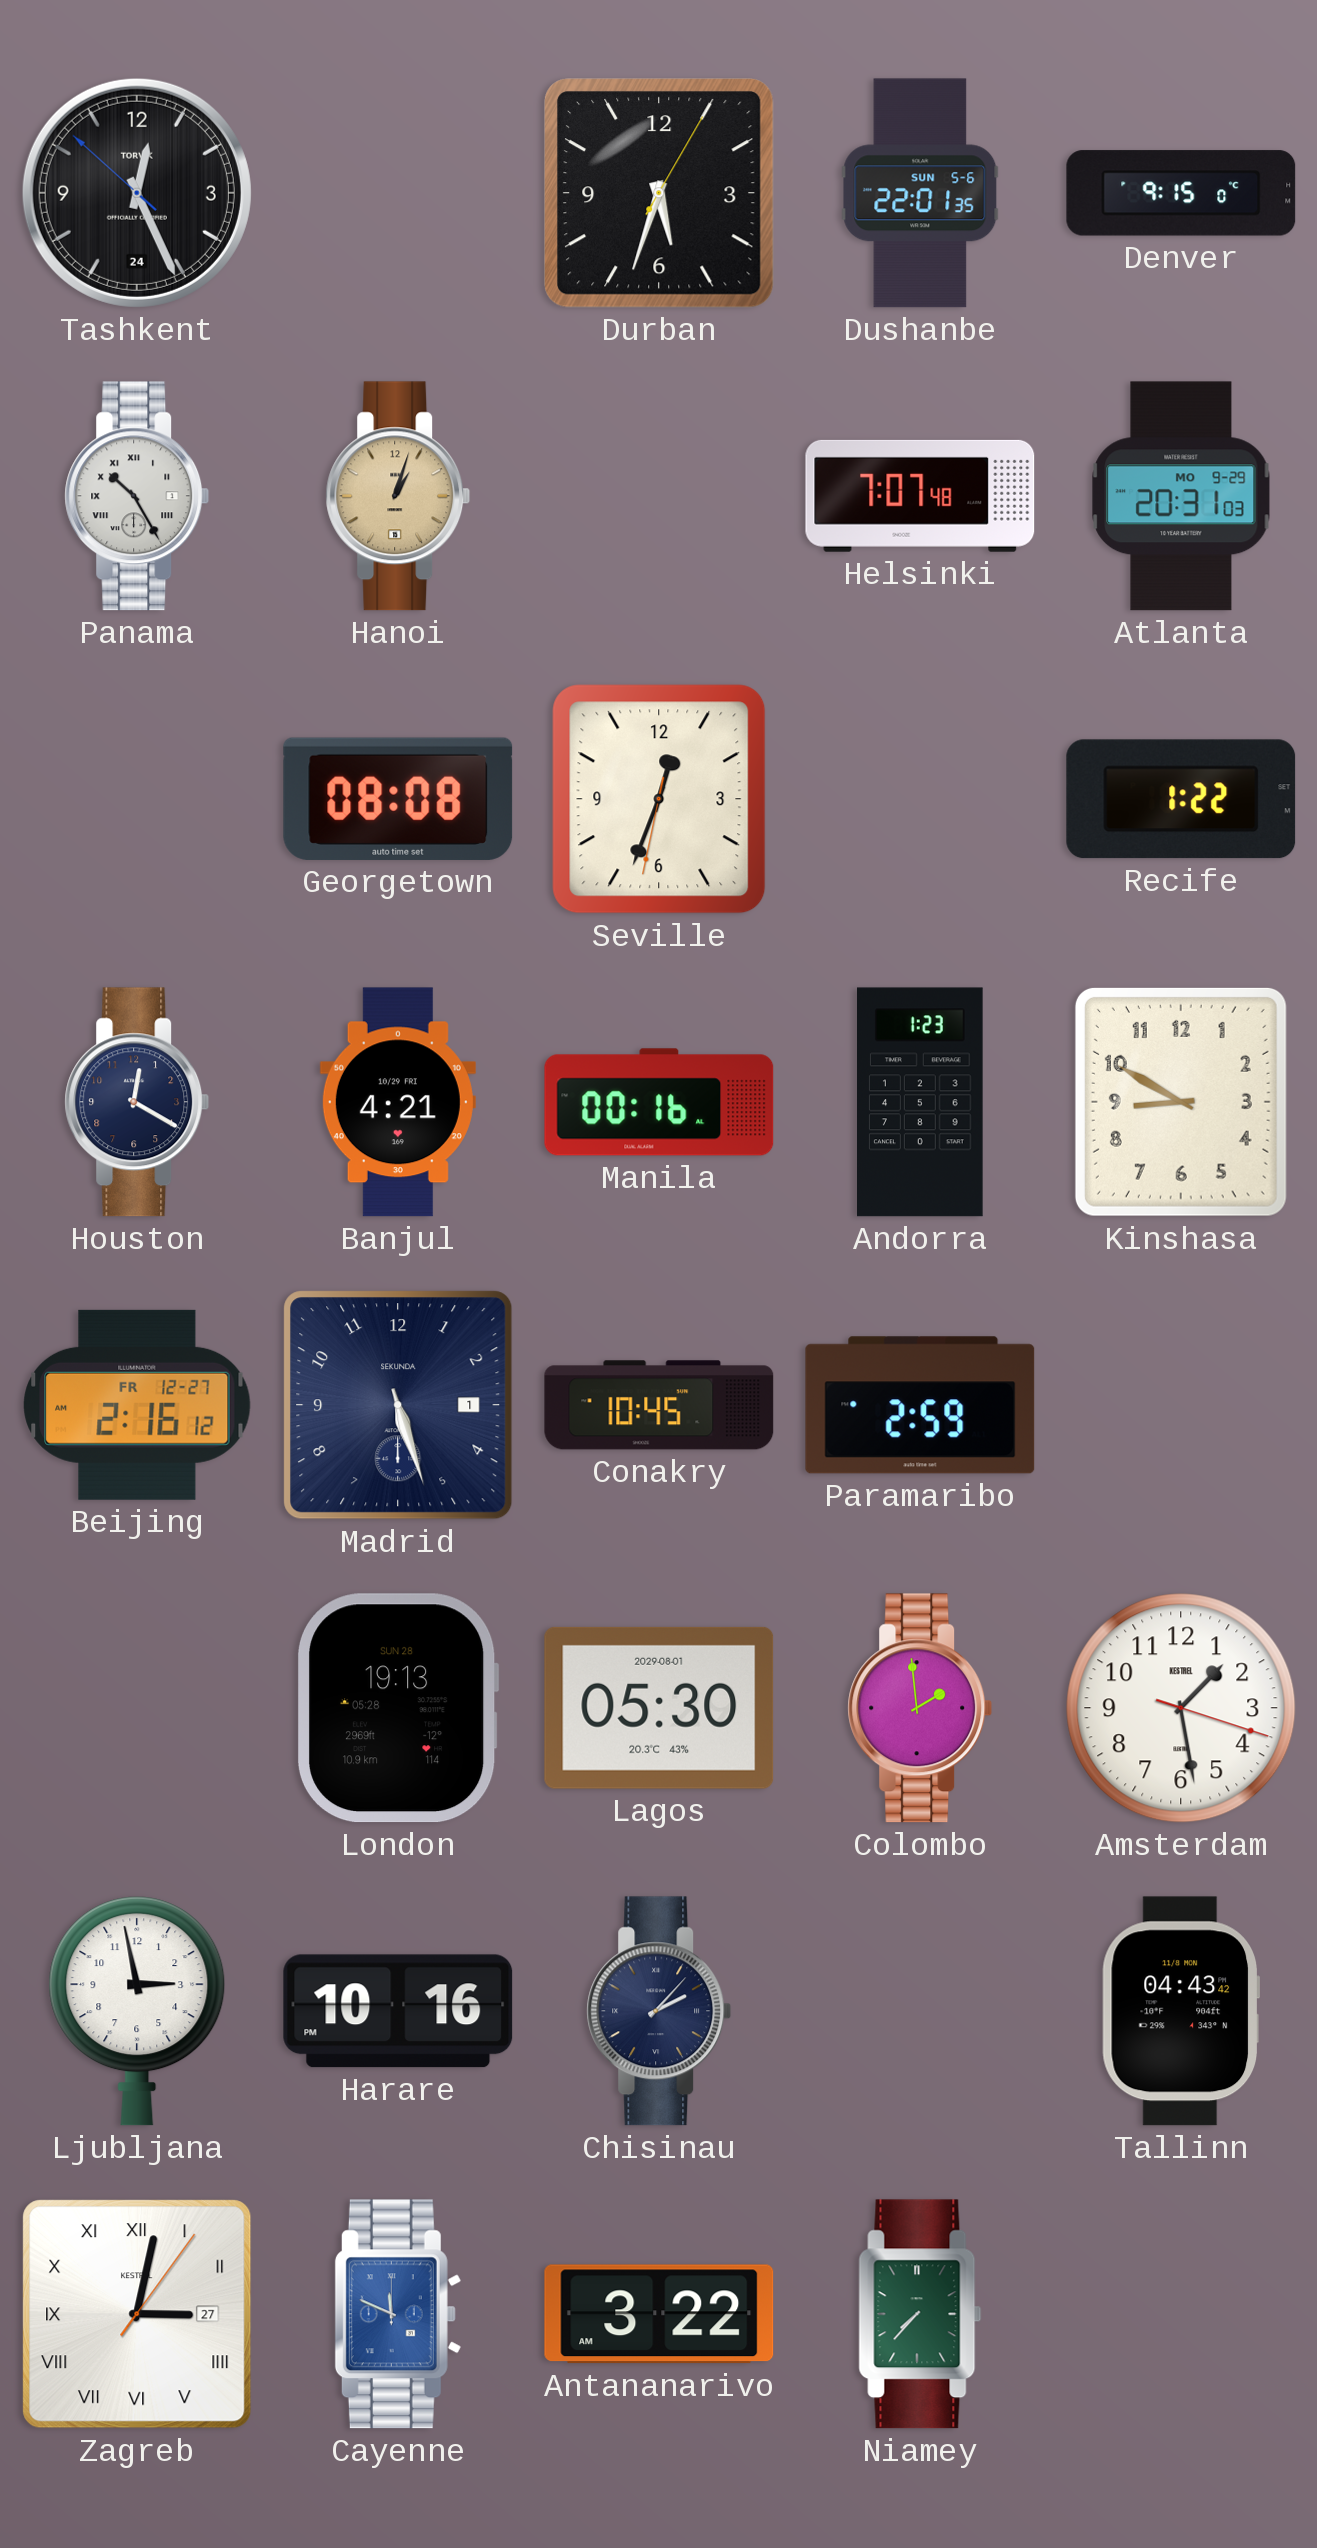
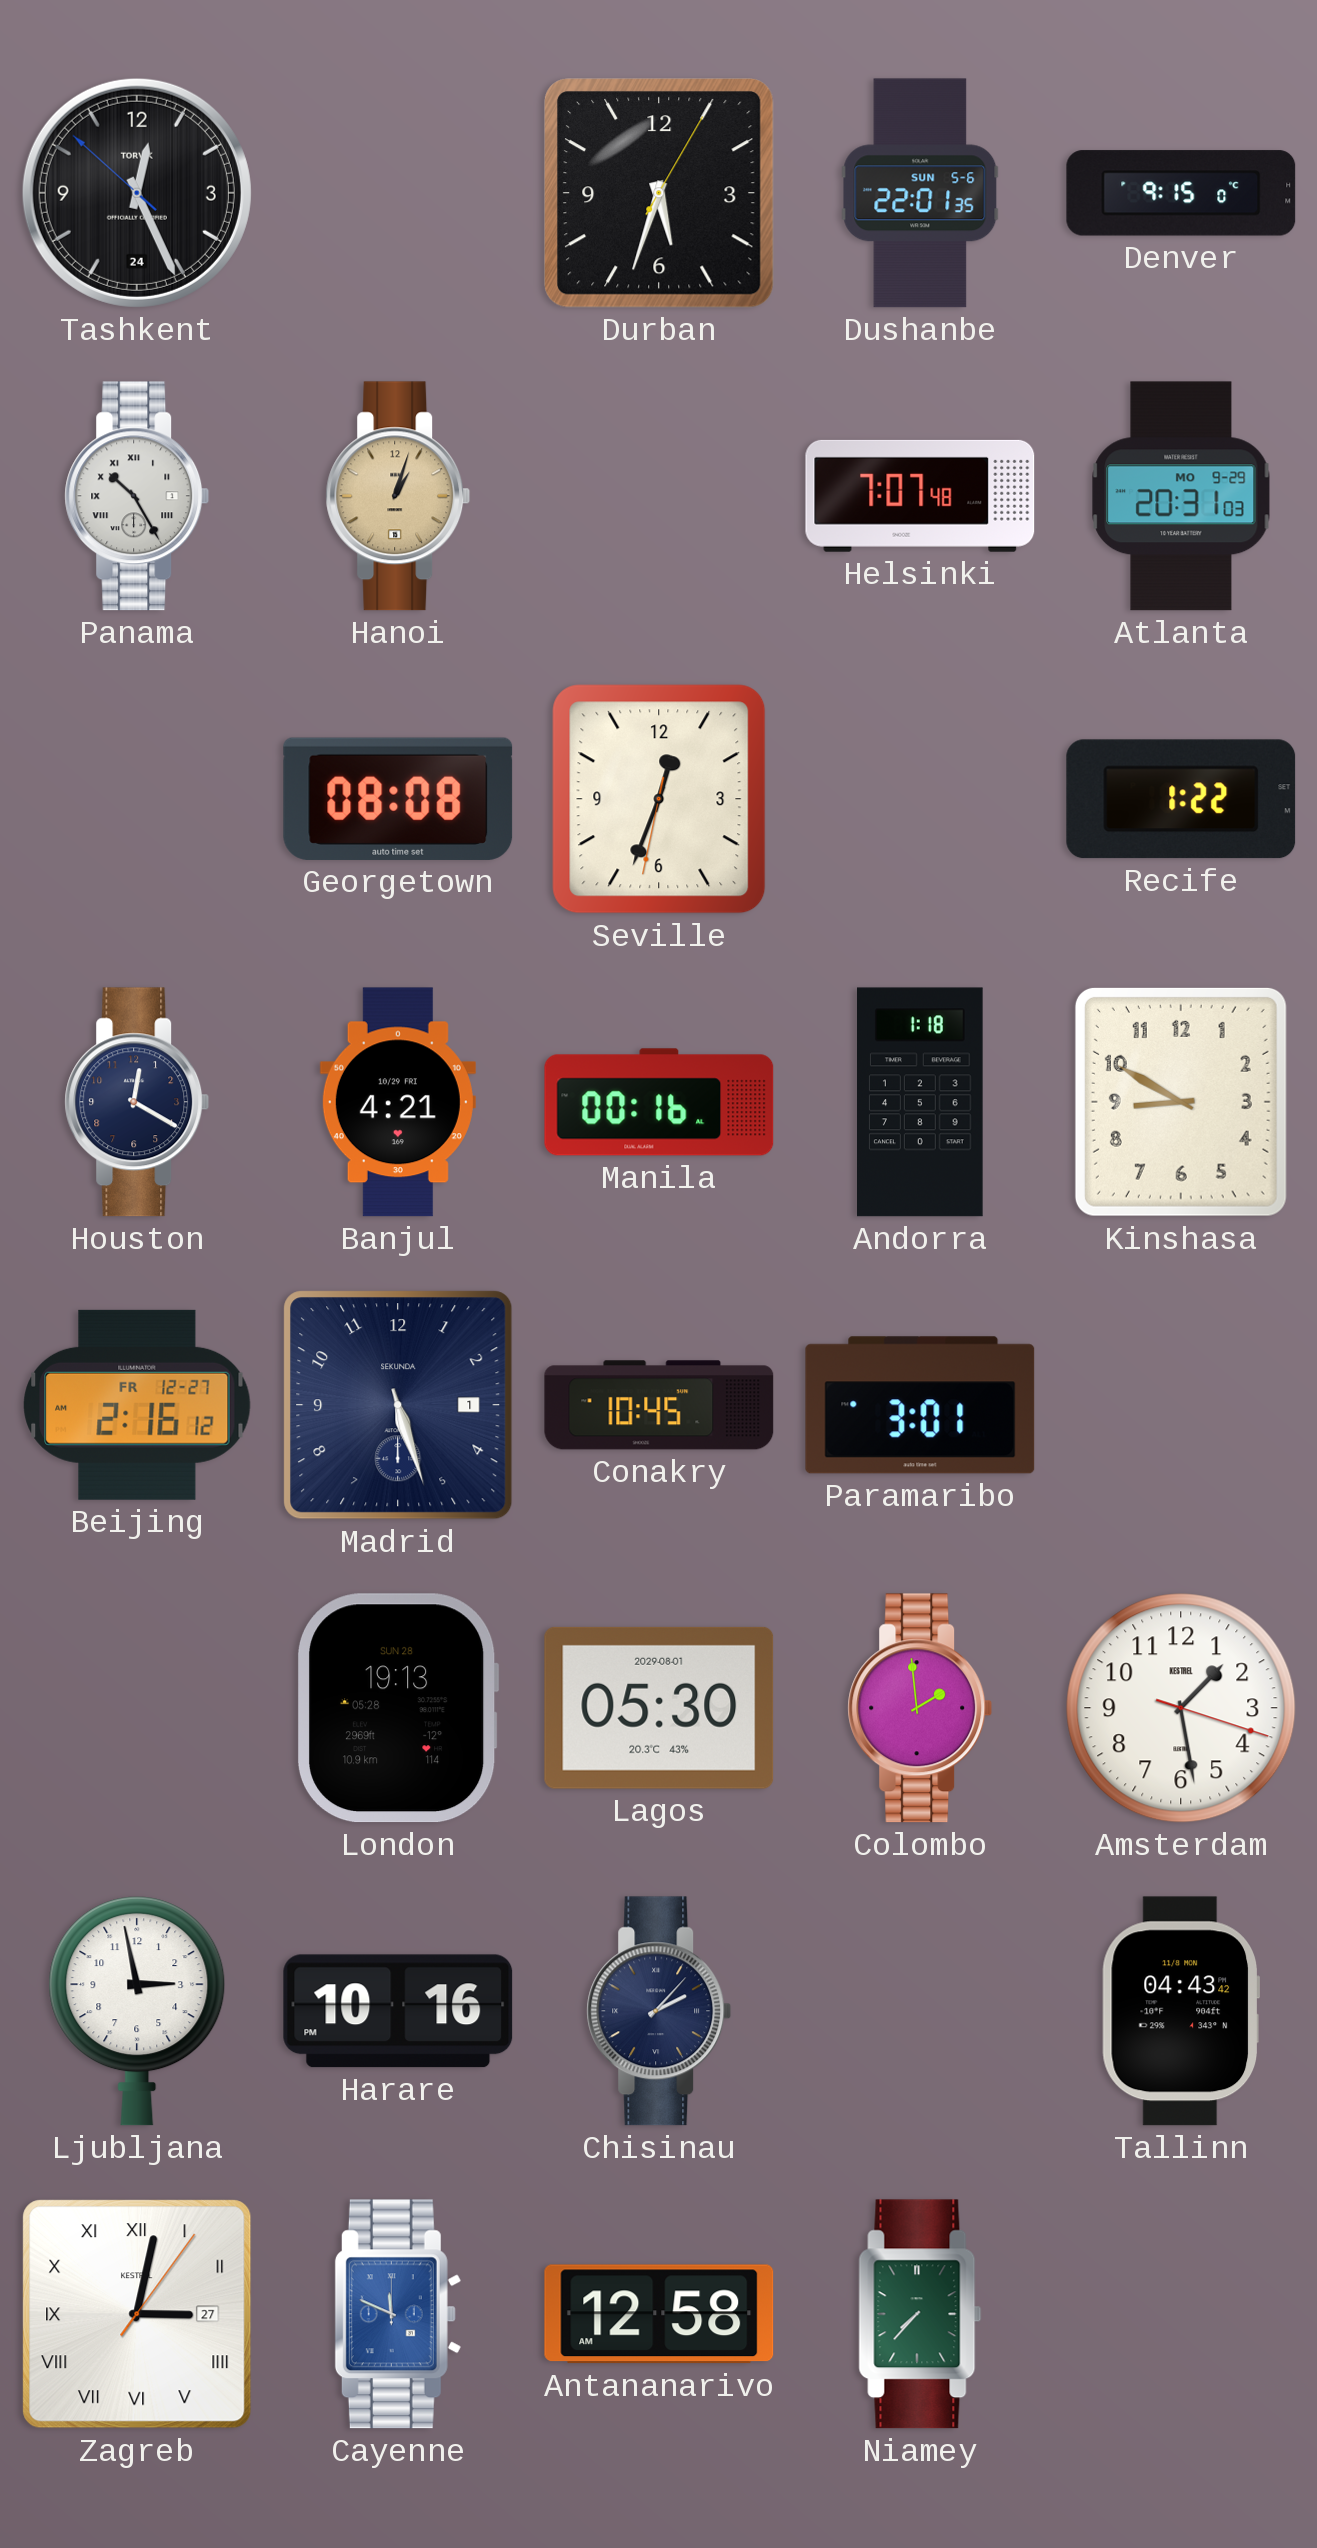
Andorra: 1:23 -> 1:18 (921, 1102)
Paramaribo: 2:59 -> 3:01 (920, 1405)
Antananarivo: 3:22 -> 12:58 (659, 2314)
